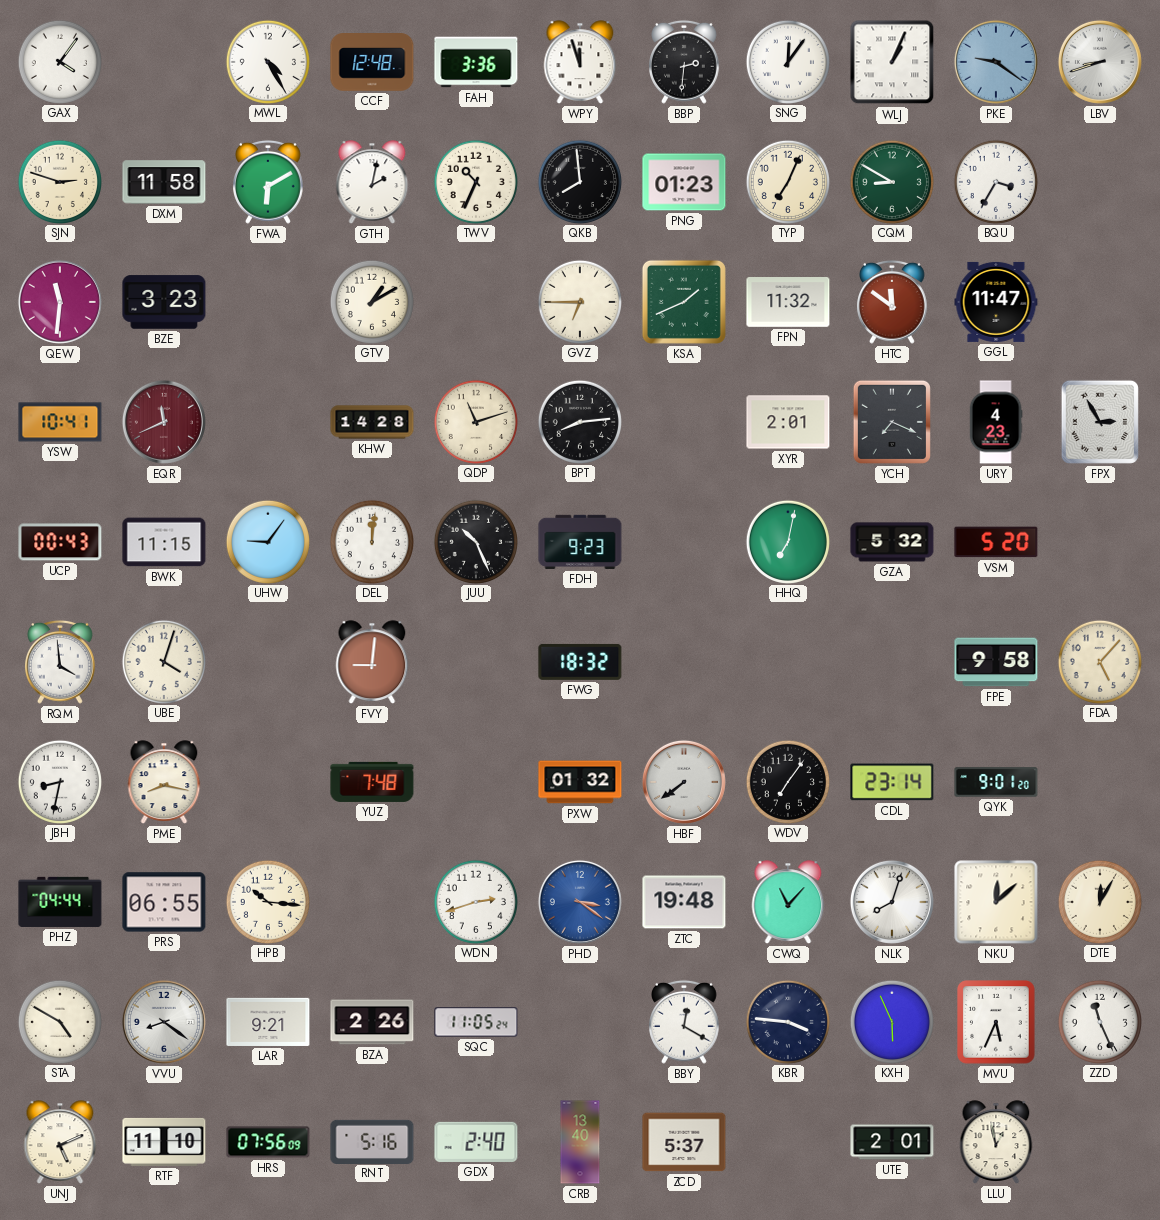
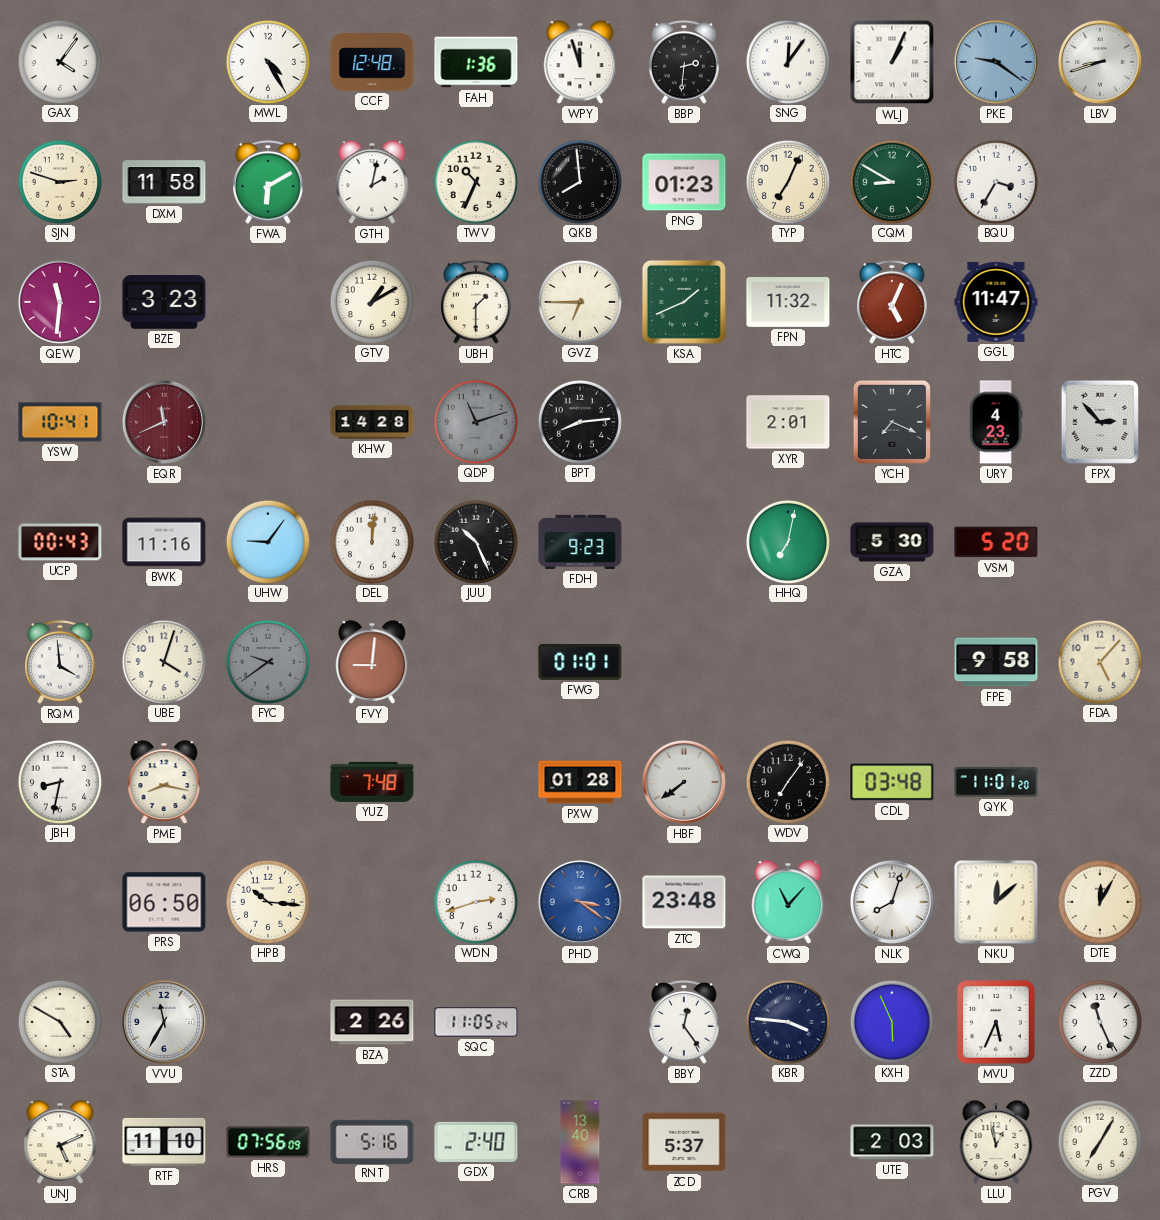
FAH: 3:36 -> 1:36 (476, 62)
UBH: none -> 1:30 (477, 302)
HTC: 11:51 -> 5:04 (893, 302)
QDP dial: cream -> grey (475, 421)
FPX: 2:55 -> 2:53 (1100, 422)
BWK: 11:15 -> 11:16 (164, 542)
GZA: 5:32 -> 5:30 (892, 542)
FYC: none -> 9:39 (267, 661)
FWG: 18:32 -> 01:01 (580, 662)
PXW: 01:32 -> 01:28 (580, 782)
CDL: 23:14 -> 03:48 (892, 782)
QYK: 9:01 -> 11:01 (996, 782)
PHZ: 04:44 -> none (60, 902)
PRS: 06:55 -> 06:50 (164, 902)
ZTC: 19:48 -> 23:48 (684, 902)
VVU: 8:21 -> 11:35 (164, 1022)
LAR: 9:21 -> none (268, 1022)
BBY: 12:20 -> 12:24 (685, 1022)
UTE: 2:01 -> 2:03 (892, 1142)
PGV: none -> 7:05 (1099, 1141)
